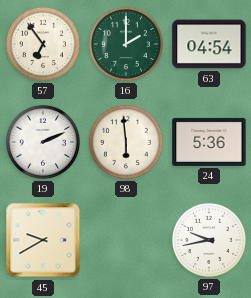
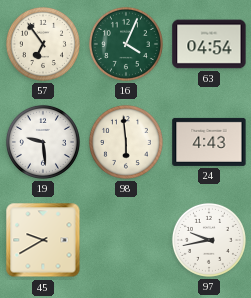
16: 2:00 -> 4:04 (126, 44)
19: 2:11 -> 9:29 (43, 142)
24: 5:36 -> 4:43 (209, 142)
